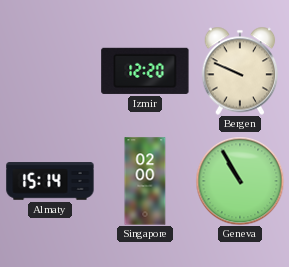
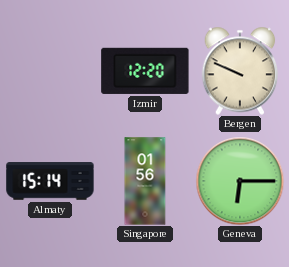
Singapore: 02:00 -> 01:56 (145, 181)
Geneva: 10:55 -> 6:15 (240, 181)
